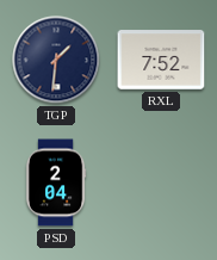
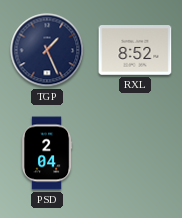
TGP: 1:31 -> 1:26 (47, 50)
RXL: 7:52 -> 8:52 (135, 50)
